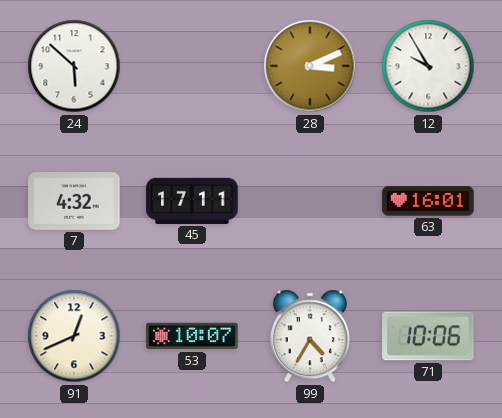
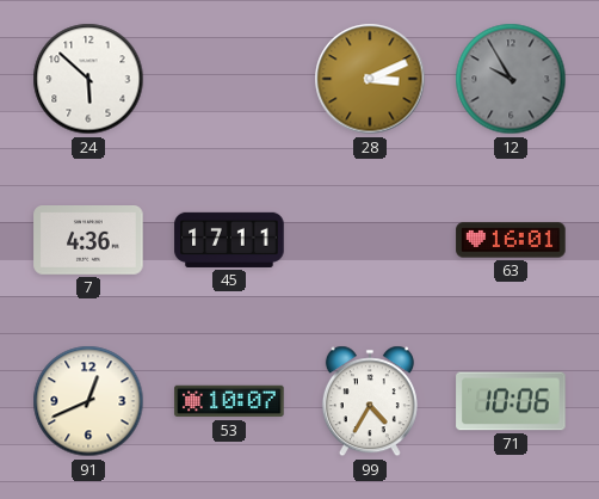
12 dial: white -> grey (511, 79)
7: 4:32 -> 4:36 (88, 241)
